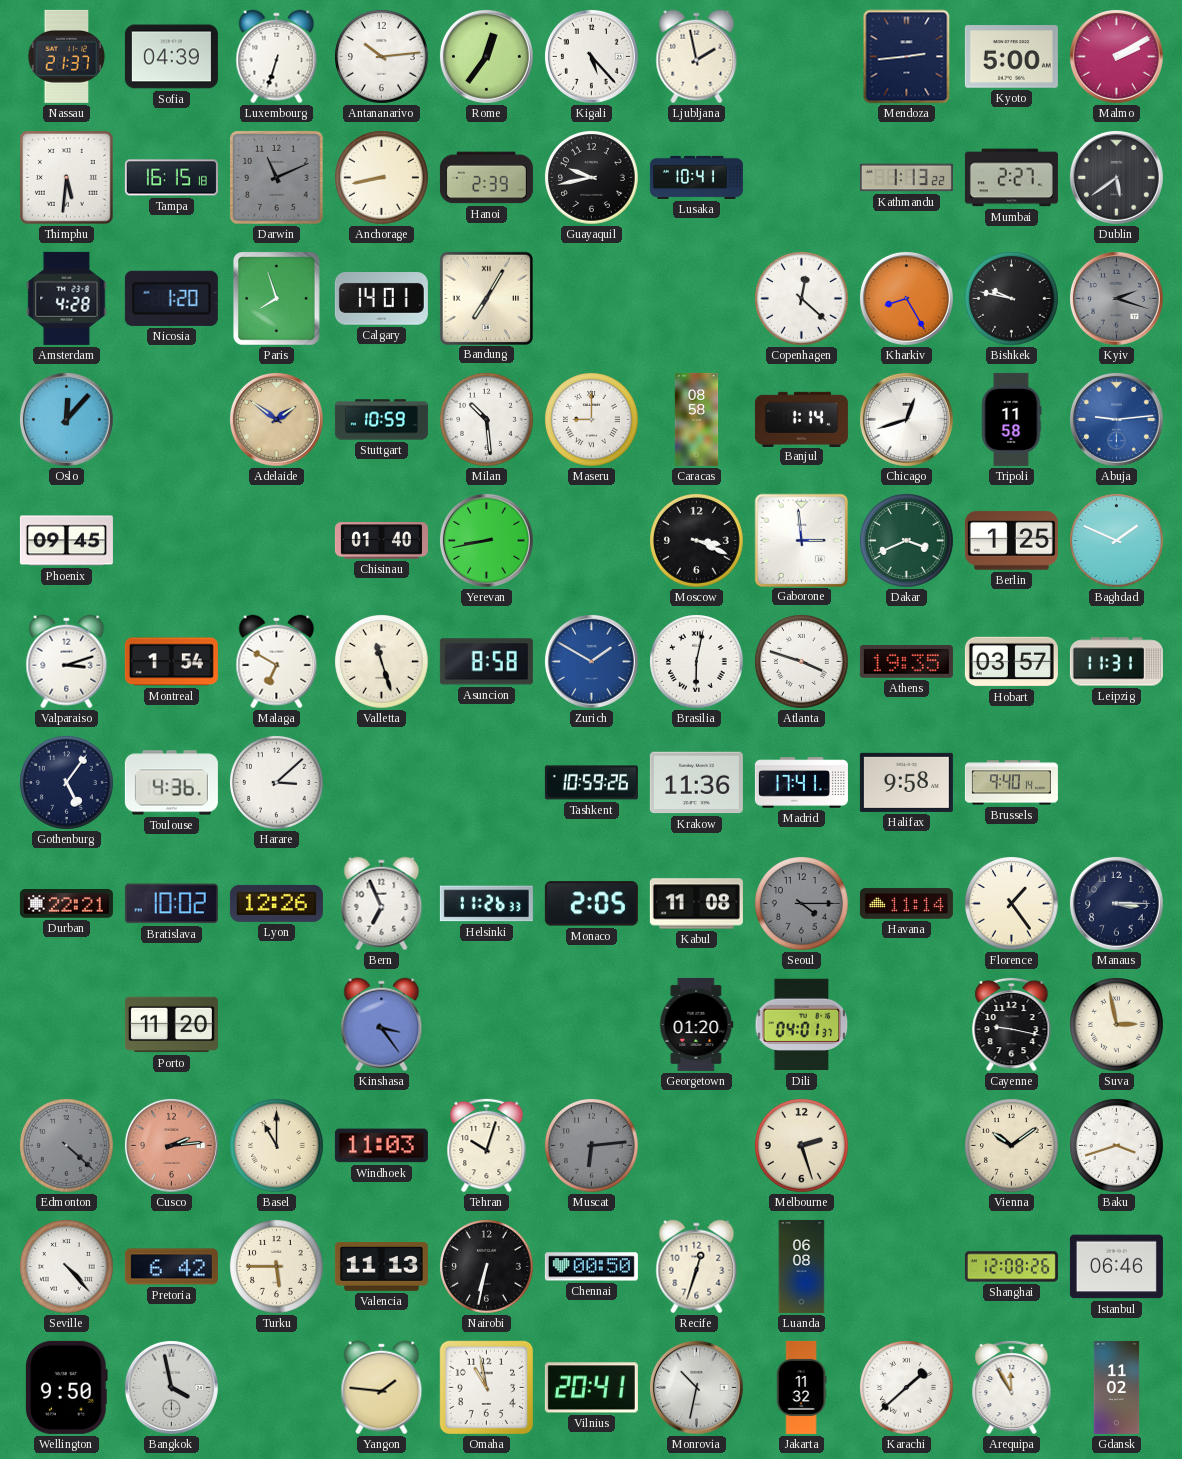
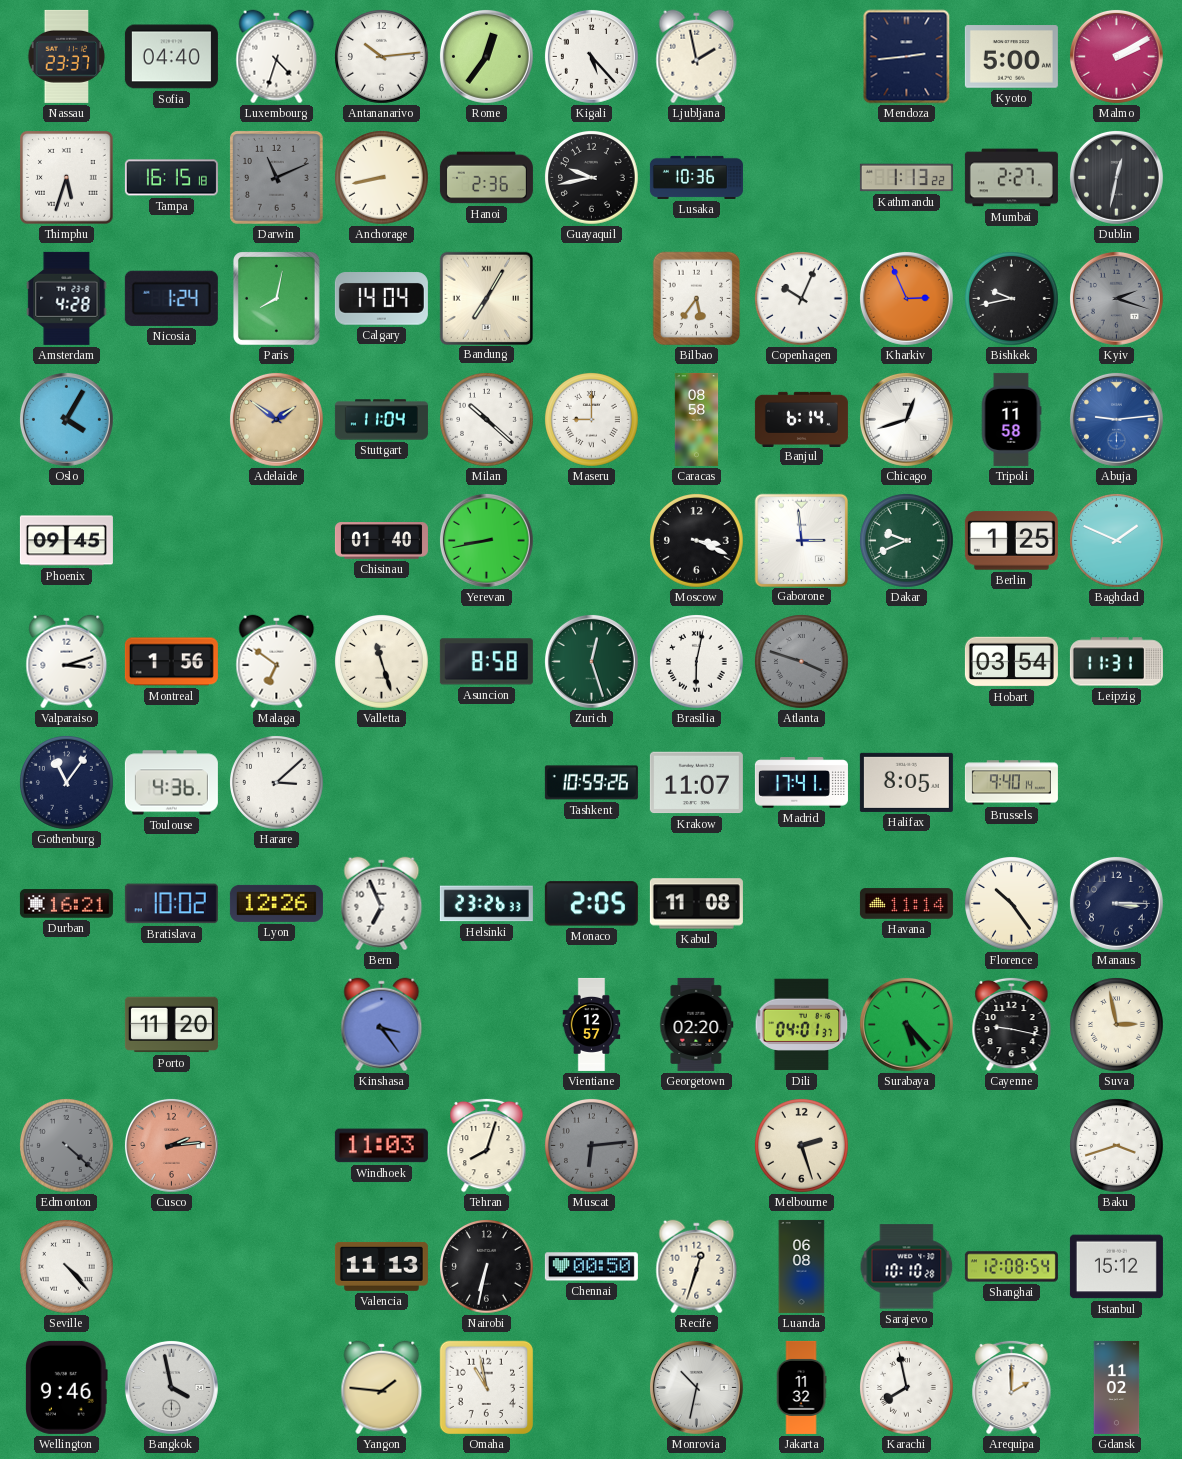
Nassau: 21:37 -> 23:37 (67, 56)
Sofia: 04:39 -> 04:40 (171, 57)
Luxembourg: 6:33 -> 4:33 (277, 57)
Thimphu: 5:31 -> 5:33 (67, 178)
Hanoi: 2:39 -> 2:36 (486, 178)
Lusaka: 10:41 -> 10:36 (696, 177)
Dublin: 5:39 -> 12:32 (1116, 177)
Nicosia: 1:20 -> 1:24 (171, 298)
Paris: 7:57 -> 8:02 (277, 299)
Calgary: 14:01 -> 14:04 (381, 299)
Bilbao: none -> 5:36 (697, 299)
Copenhagen: 12:22 -> 10:04 (802, 299)
Kharkiv: 8:25 -> 2:56 (906, 298)
Bishkek: 9:47 -> 9:43 (1012, 299)
Oslo: 12:07 -> 4:05 (66, 419)
Stuttgart: 10:59 -> 11:04 (381, 420)
Milan: 10:29 -> 10:22 (487, 420)
Banjul: 1:14 -> 6:14 (801, 419)
Dakar: 3:41 -> 9:41 (907, 541)
Montreal: 1:54 -> 1:56 (171, 662)
Malaga: 6:50 -> 6:51 (277, 662)
Zurich: 1:50 -> 12:27 (591, 661)
Zurich dial: blue -> green (591, 661)
Atlanta dial: white -> grey (802, 662)
Athens: 19:35 -> none (906, 662)
Hobart: 03:57 -> 03:54 (1011, 662)
Gothenburg: 5:06 -> 11:06 (67, 783)
Krakow: 11:36 -> 11:07 (696, 783)
Halifax: 9:58 -> 8:05 (906, 782)
Durban: 22:21 -> 16:21 (66, 904)
Helsinki: 11:26 -> 23:26 (486, 904)
Seoul: 4:15 -> none (802, 904)
Florence: 1:24 -> 10:24 (1012, 904)
Vientiane: none -> 12:57 (592, 1024)
Georgetown: 01:20 -> 02:20 (697, 1024)
Surabaya: none -> 5:23 (906, 1024)
Basel: 11:00 -> none (277, 1146)
Tehran: 10:03 -> 8:03 (487, 1145)
Vienna: 10:09 -> none (1012, 1146)
Pretoria: 6:42 -> none (171, 1267)
Turku: 5:45 -> none (277, 1267)
Sarajevo: none -> 10:10 (907, 1267)
Shanghai: 12:08:26 -> 12:08:54 (1011, 1267)
Istanbul: 06:46 -> 15:12 (1116, 1267)
Wellington: 9:50 -> 9:46 (67, 1387)
Vilnius: 20:41 -> none (591, 1388)
Karachi: 1:38 -> 7:58 (907, 1388)
Arequipa: 11:55 -> 2:00 (1012, 1387)
